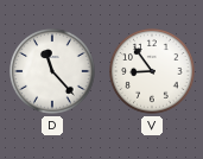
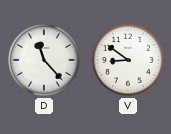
V: 8:54 -> 8:51 (128, 60)
